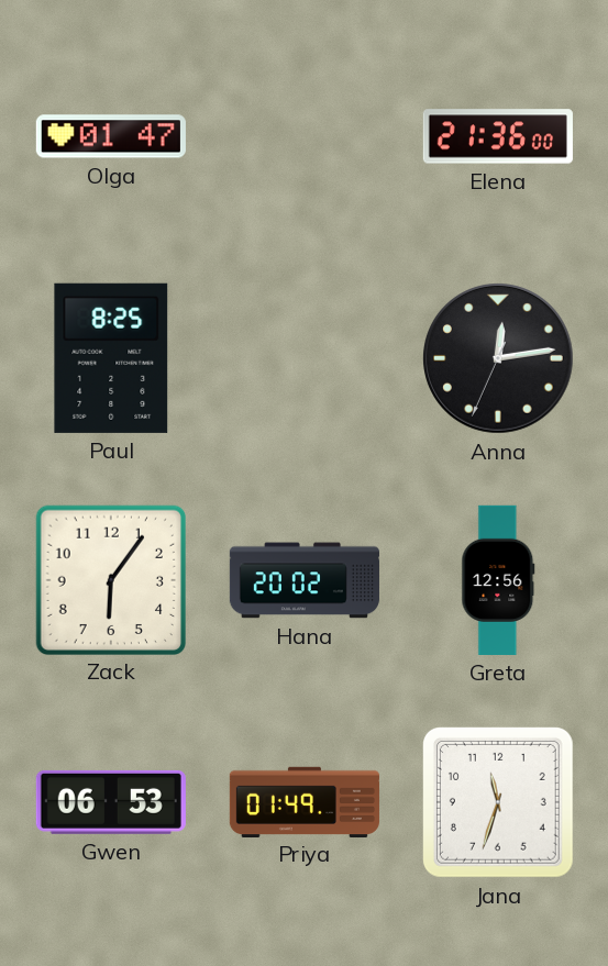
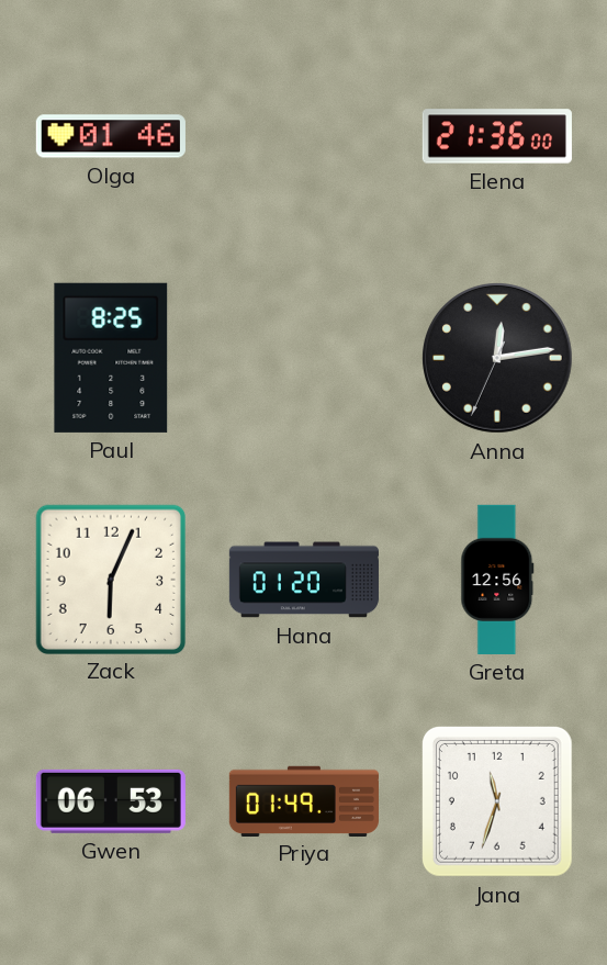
Olga: 01:47 -> 01:46 (111, 136)
Zack: 6:06 -> 6:04 (110, 579)
Hana: 20:02 -> 01:20 (304, 580)
